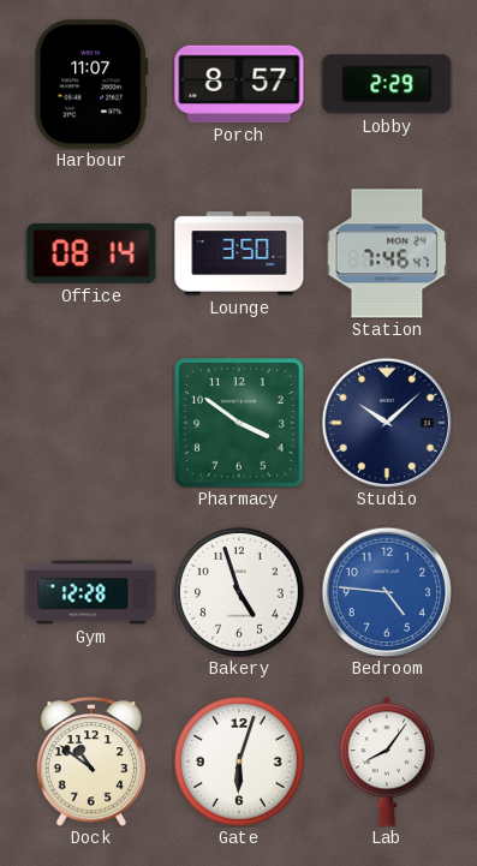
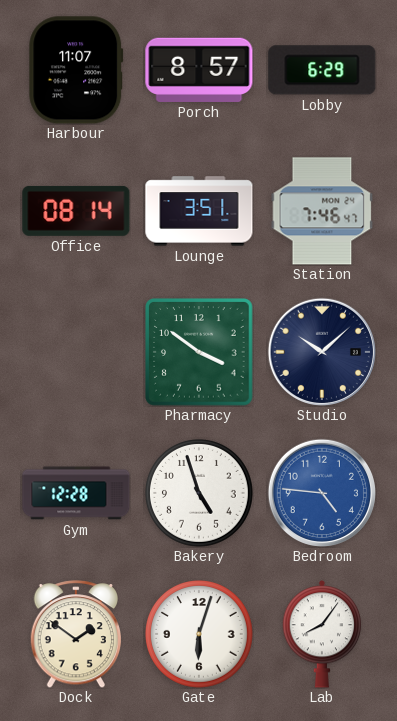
Lobby: 2:29 -> 6:29 (322, 70)
Lounge: 3:50 -> 3:51 (199, 211)
Dock: 10:51 -> 1:51 (75, 634)
